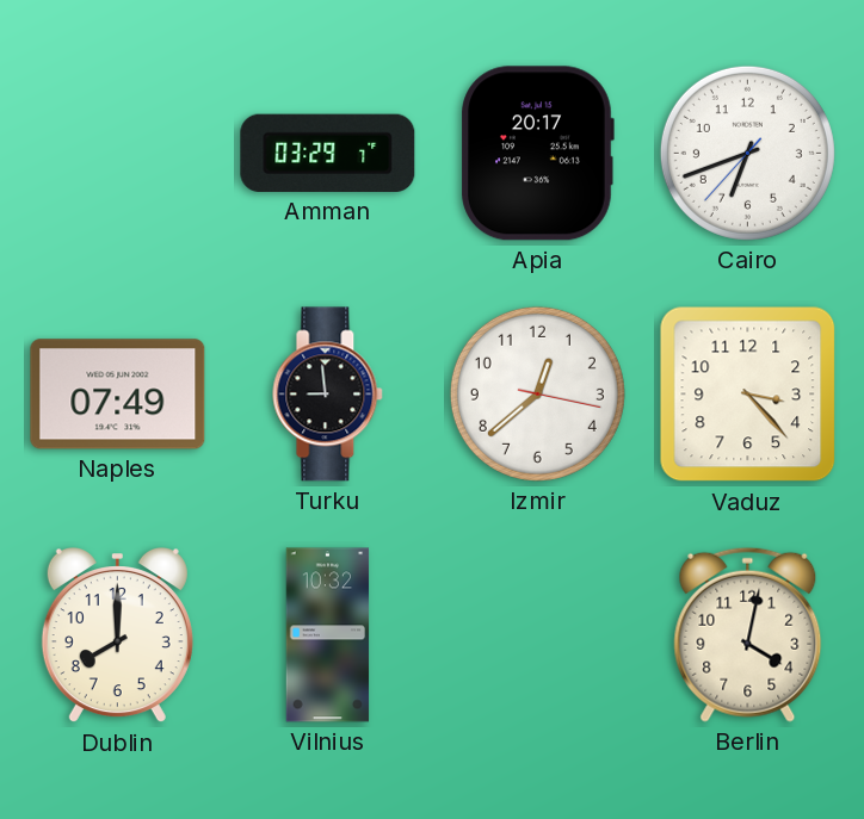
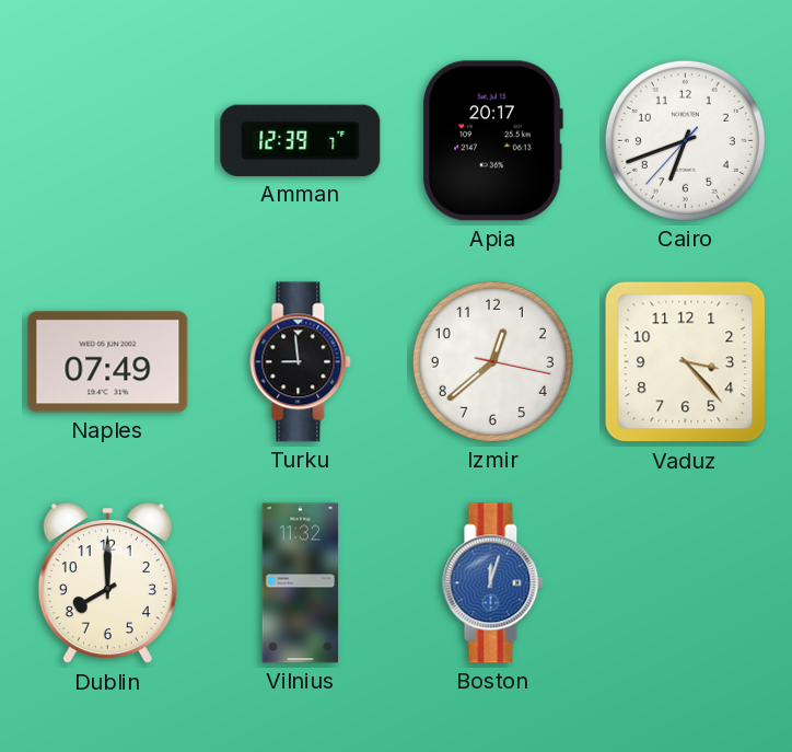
Amman: 03:29 -> 12:39 (301, 140)
Vilnius: 10:32 -> 11:32 (301, 583)
Boston: none -> 12:03 (493, 583)
Berlin: 4:02 -> none (748, 634)
